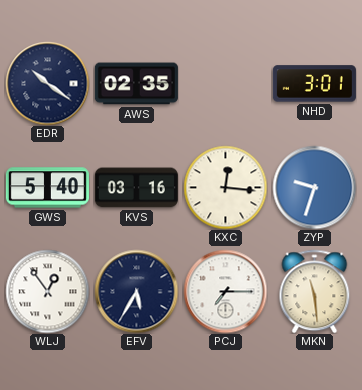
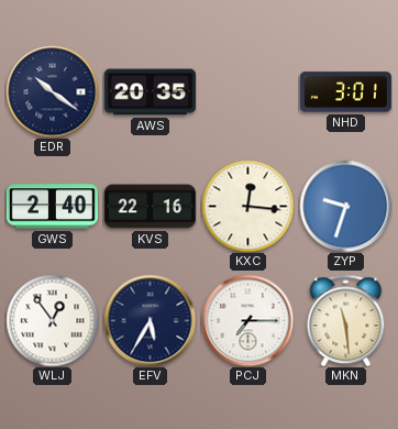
AWS: 02:35 -> 20:35 (150, 92)
GWS: 5:40 -> 2:40 (52, 207)
KVS: 03:16 -> 22:16 (150, 207)
